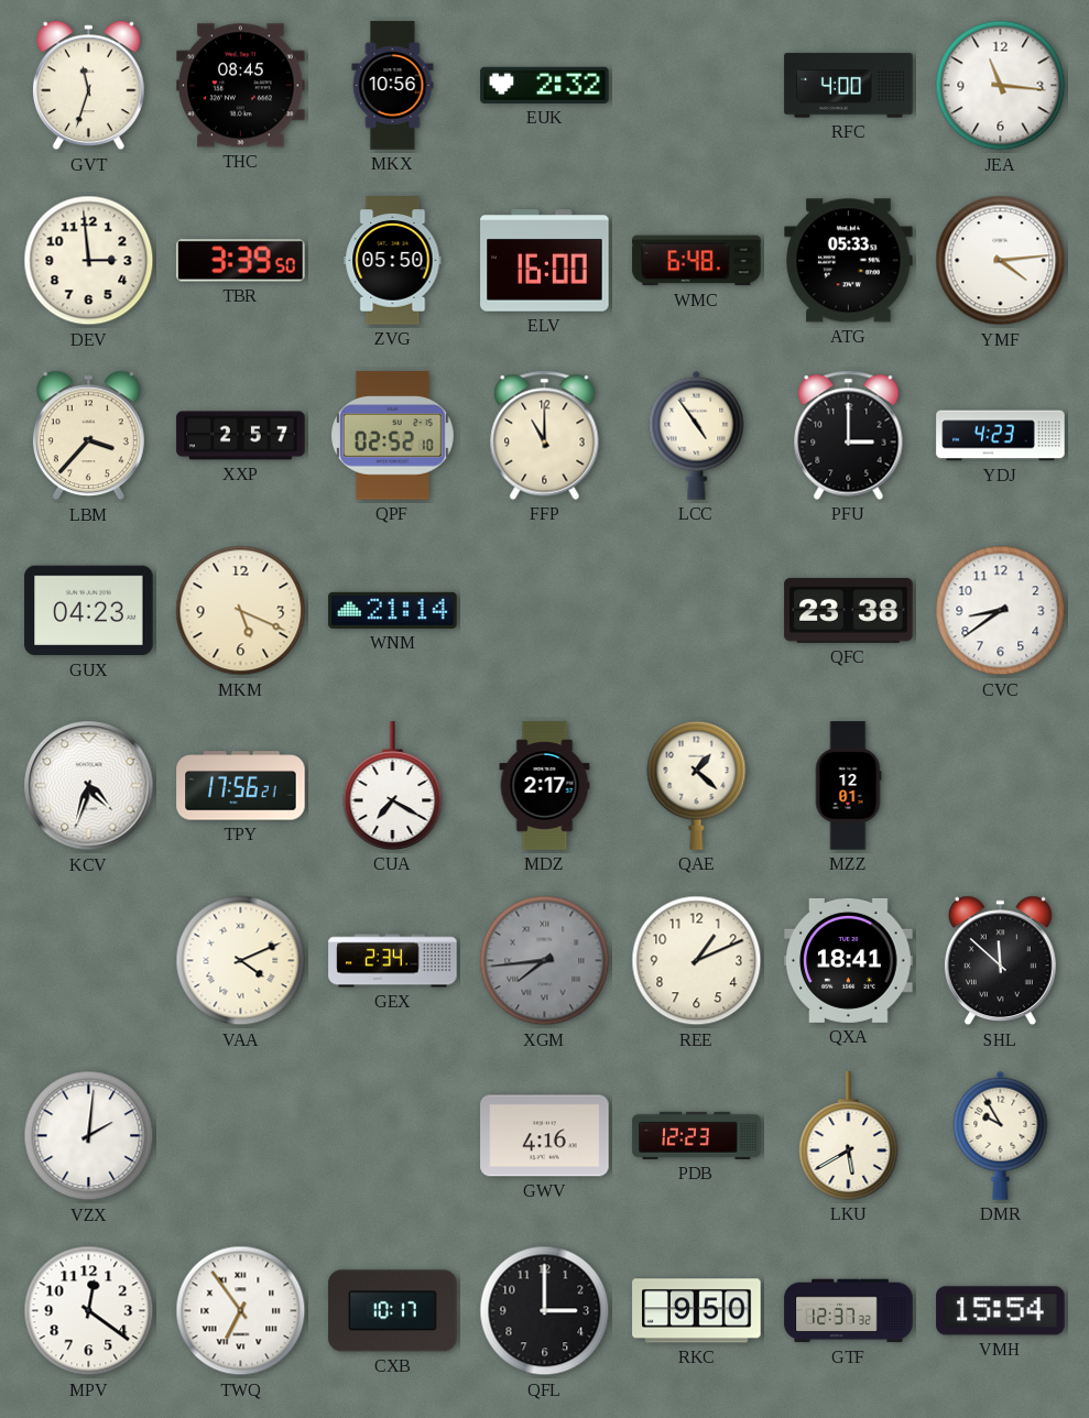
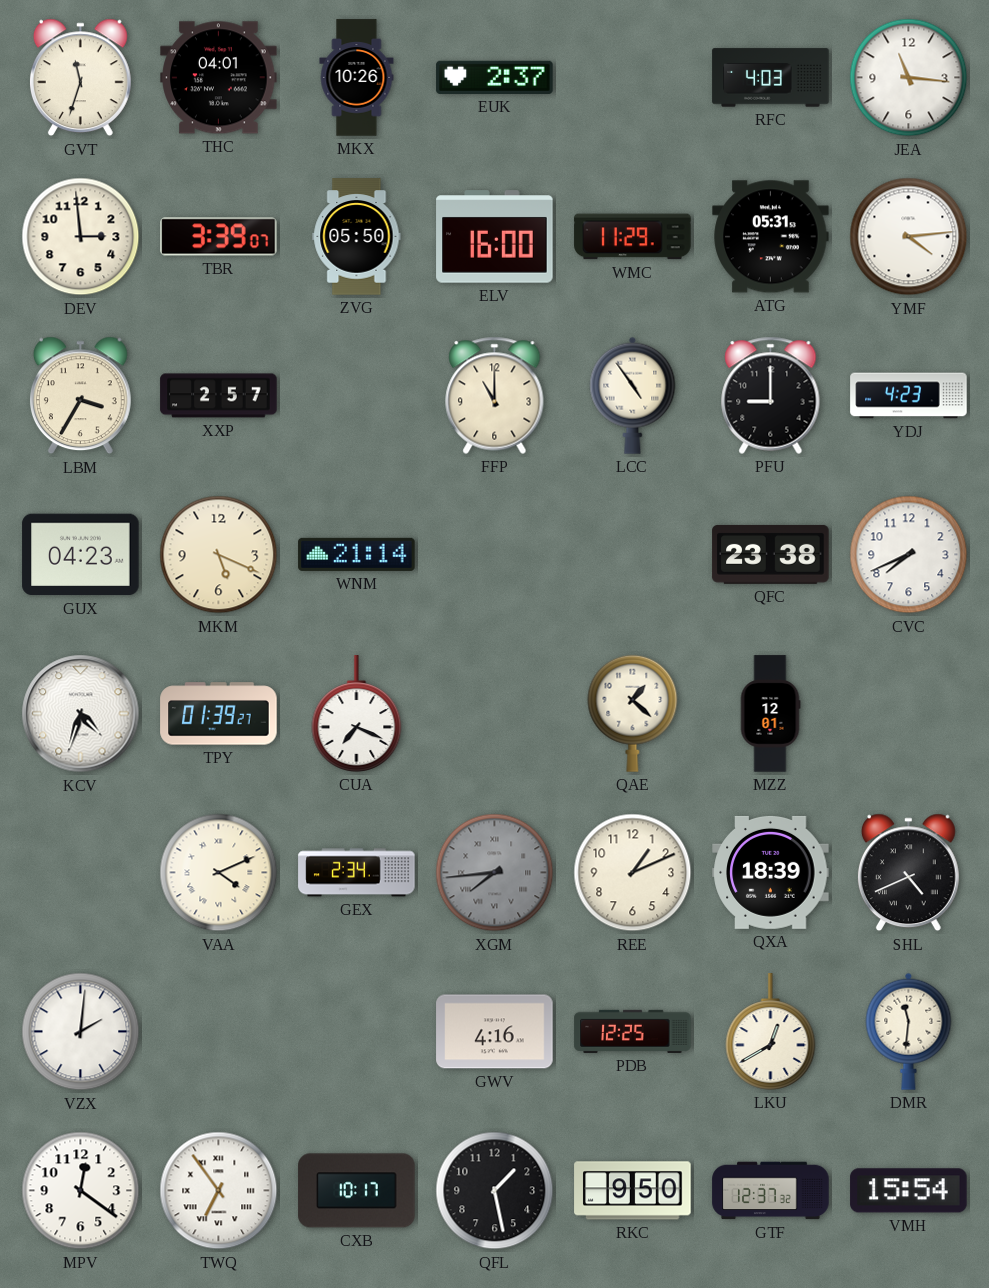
THC: 08:45 -> 04:01 (219, 78)
MKX: 10:56 -> 10:26 (357, 78)
EUK: 2:32 -> 2:37 (495, 77)
RFC: 4:00 -> 4:03 (771, 78)
TBR: 3:39:50 -> 3:39:07 (219, 237)
WMC: 6:48 -> 11:29 (633, 237)
ATG: 05:33 -> 05:31 (771, 237)
LBM: 3:37 -> 3:35 (80, 396)
QPF: 02:52 -> none (393, 436)
PFU: 3:00 -> 9:00 (771, 395)
CVC: 8:39 -> 7:41 (909, 555)
TPY: 17:56 -> 01:39 (219, 714)
CUA: 7:20 -> 7:19 (357, 714)
MDZ: 2:17 -> none (545, 786)
QXA: 18:41 -> 18:39 (771, 872)
SHL: 11:52 -> 4:41 (908, 873)
PDB: 12:23 -> 12:25 (633, 1031)
LKU: 5:40 -> 12:40 (771, 1032)
DMR: 9:55 -> 11:31 (909, 1031)
QFL: 3:00 -> 1:28 (495, 1191)
